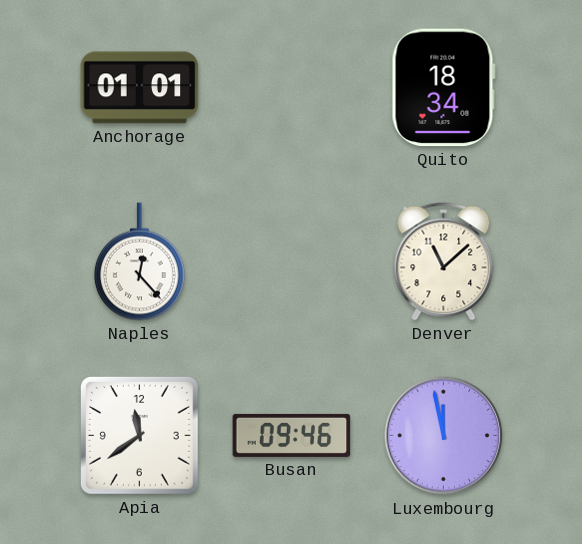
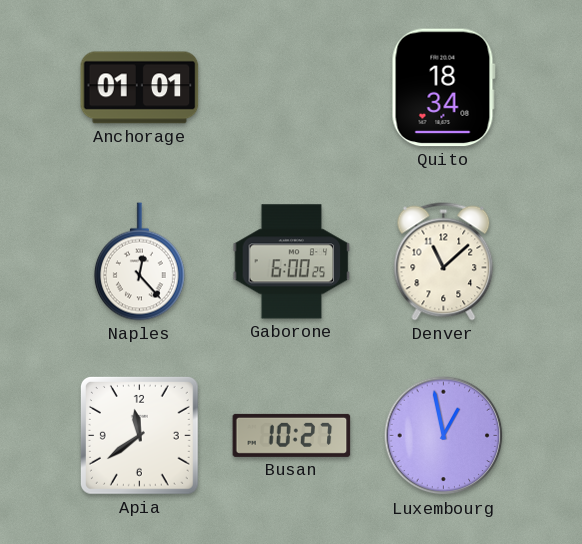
Gaborone: none -> 6:00 (292, 262)
Busan: 09:46 -> 10:27 (292, 435)
Luxembourg: 11:58 -> 12:58 (444, 436)
